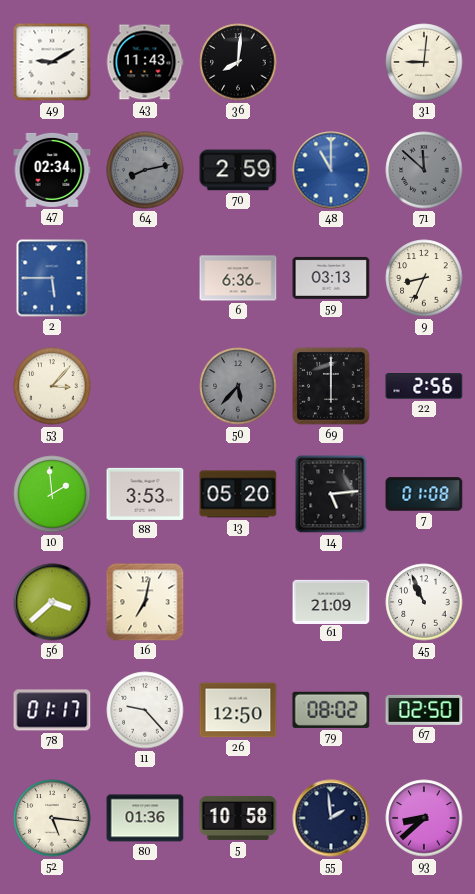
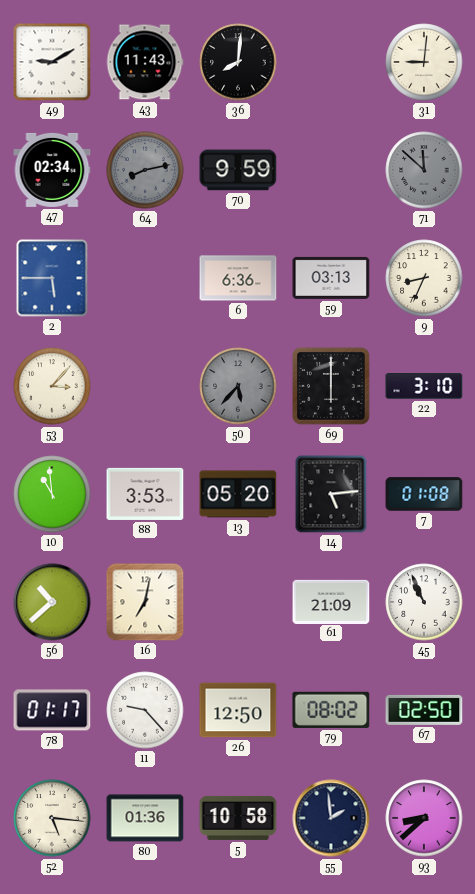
70: 2:59 -> 9:59 (238, 170)
48: 11:00 -> none (331, 170)
22: 2:56 -> 3:10 (424, 386)
10: 1:59 -> 10:59 (52, 494)
56: 3:38 -> 10:38 (52, 602)
